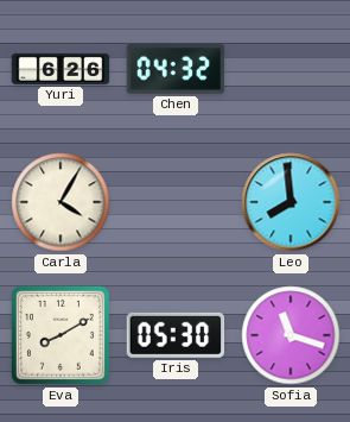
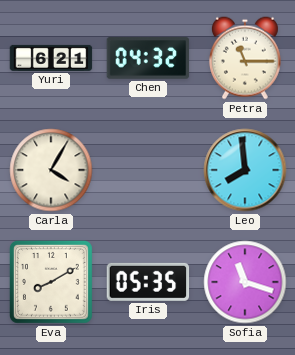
Yuri: 6:26 -> 6:21 (51, 58)
Petra: none -> 11:15 (245, 58)
Iris: 05:30 -> 05:35 (148, 282)
